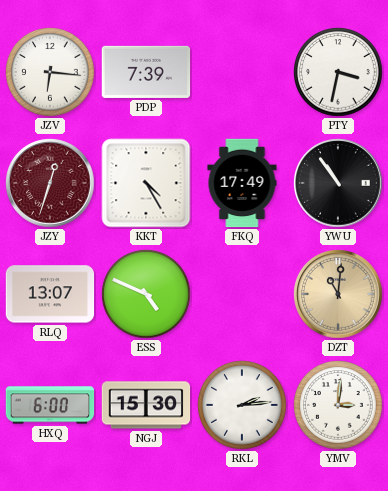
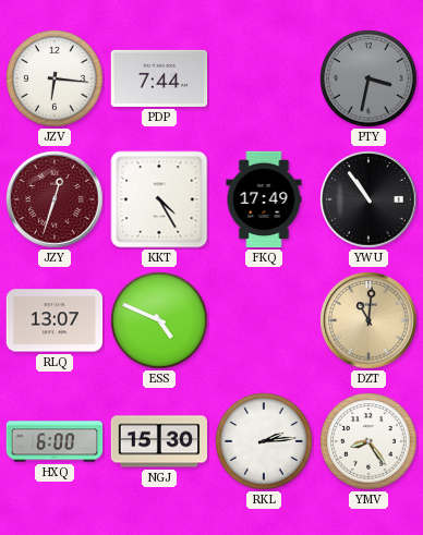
PDP: 7:39 -> 7:44 (159, 78)
PTY dial: white -> grey (368, 78)
YMV: 3:01 -> 8:24 (368, 441)
